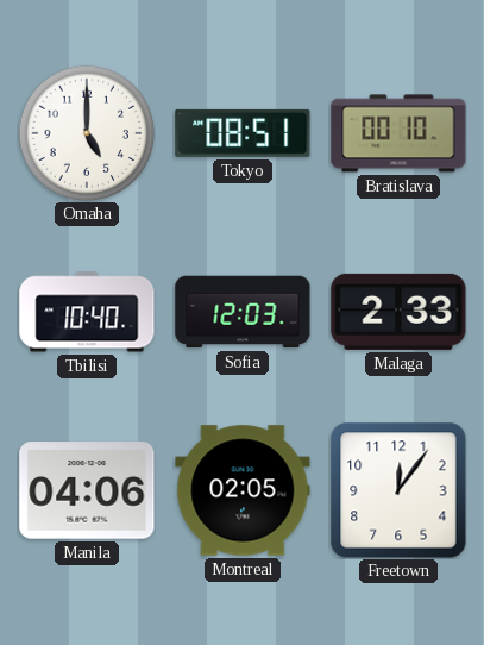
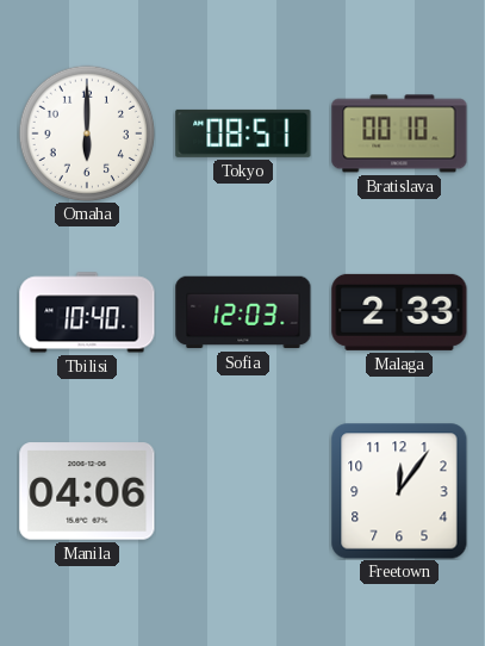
Omaha: 5:00 -> 6:00 (87, 133)
Montreal: 02:05 -> none (243, 490)
